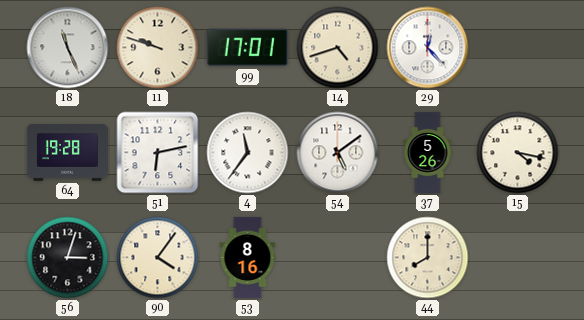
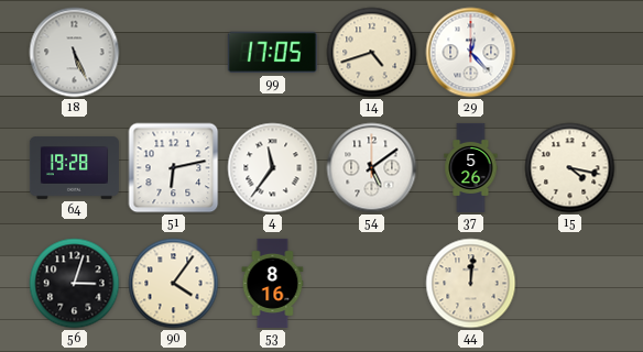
18: 11:26 -> 5:26 (75, 53)
11: 9:48 -> none (158, 48)
99: 17:01 -> 17:05 (272, 53)
44: 8:00 -> 12:01 (471, 284)
